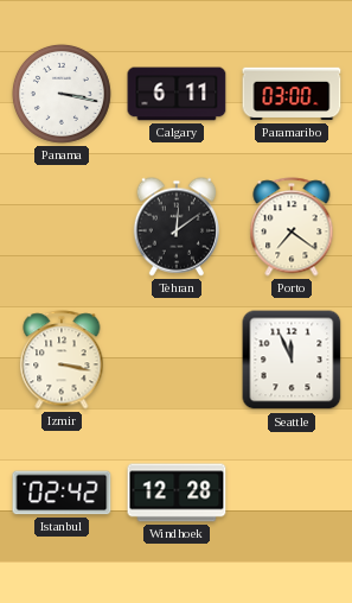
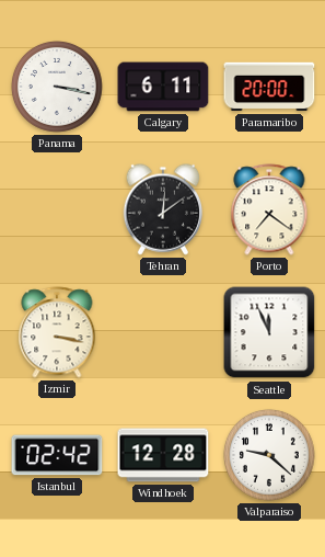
Paramaribo: 03:00 -> 20:00 (269, 87)
Valparaiso: none -> 9:22 (269, 455)
